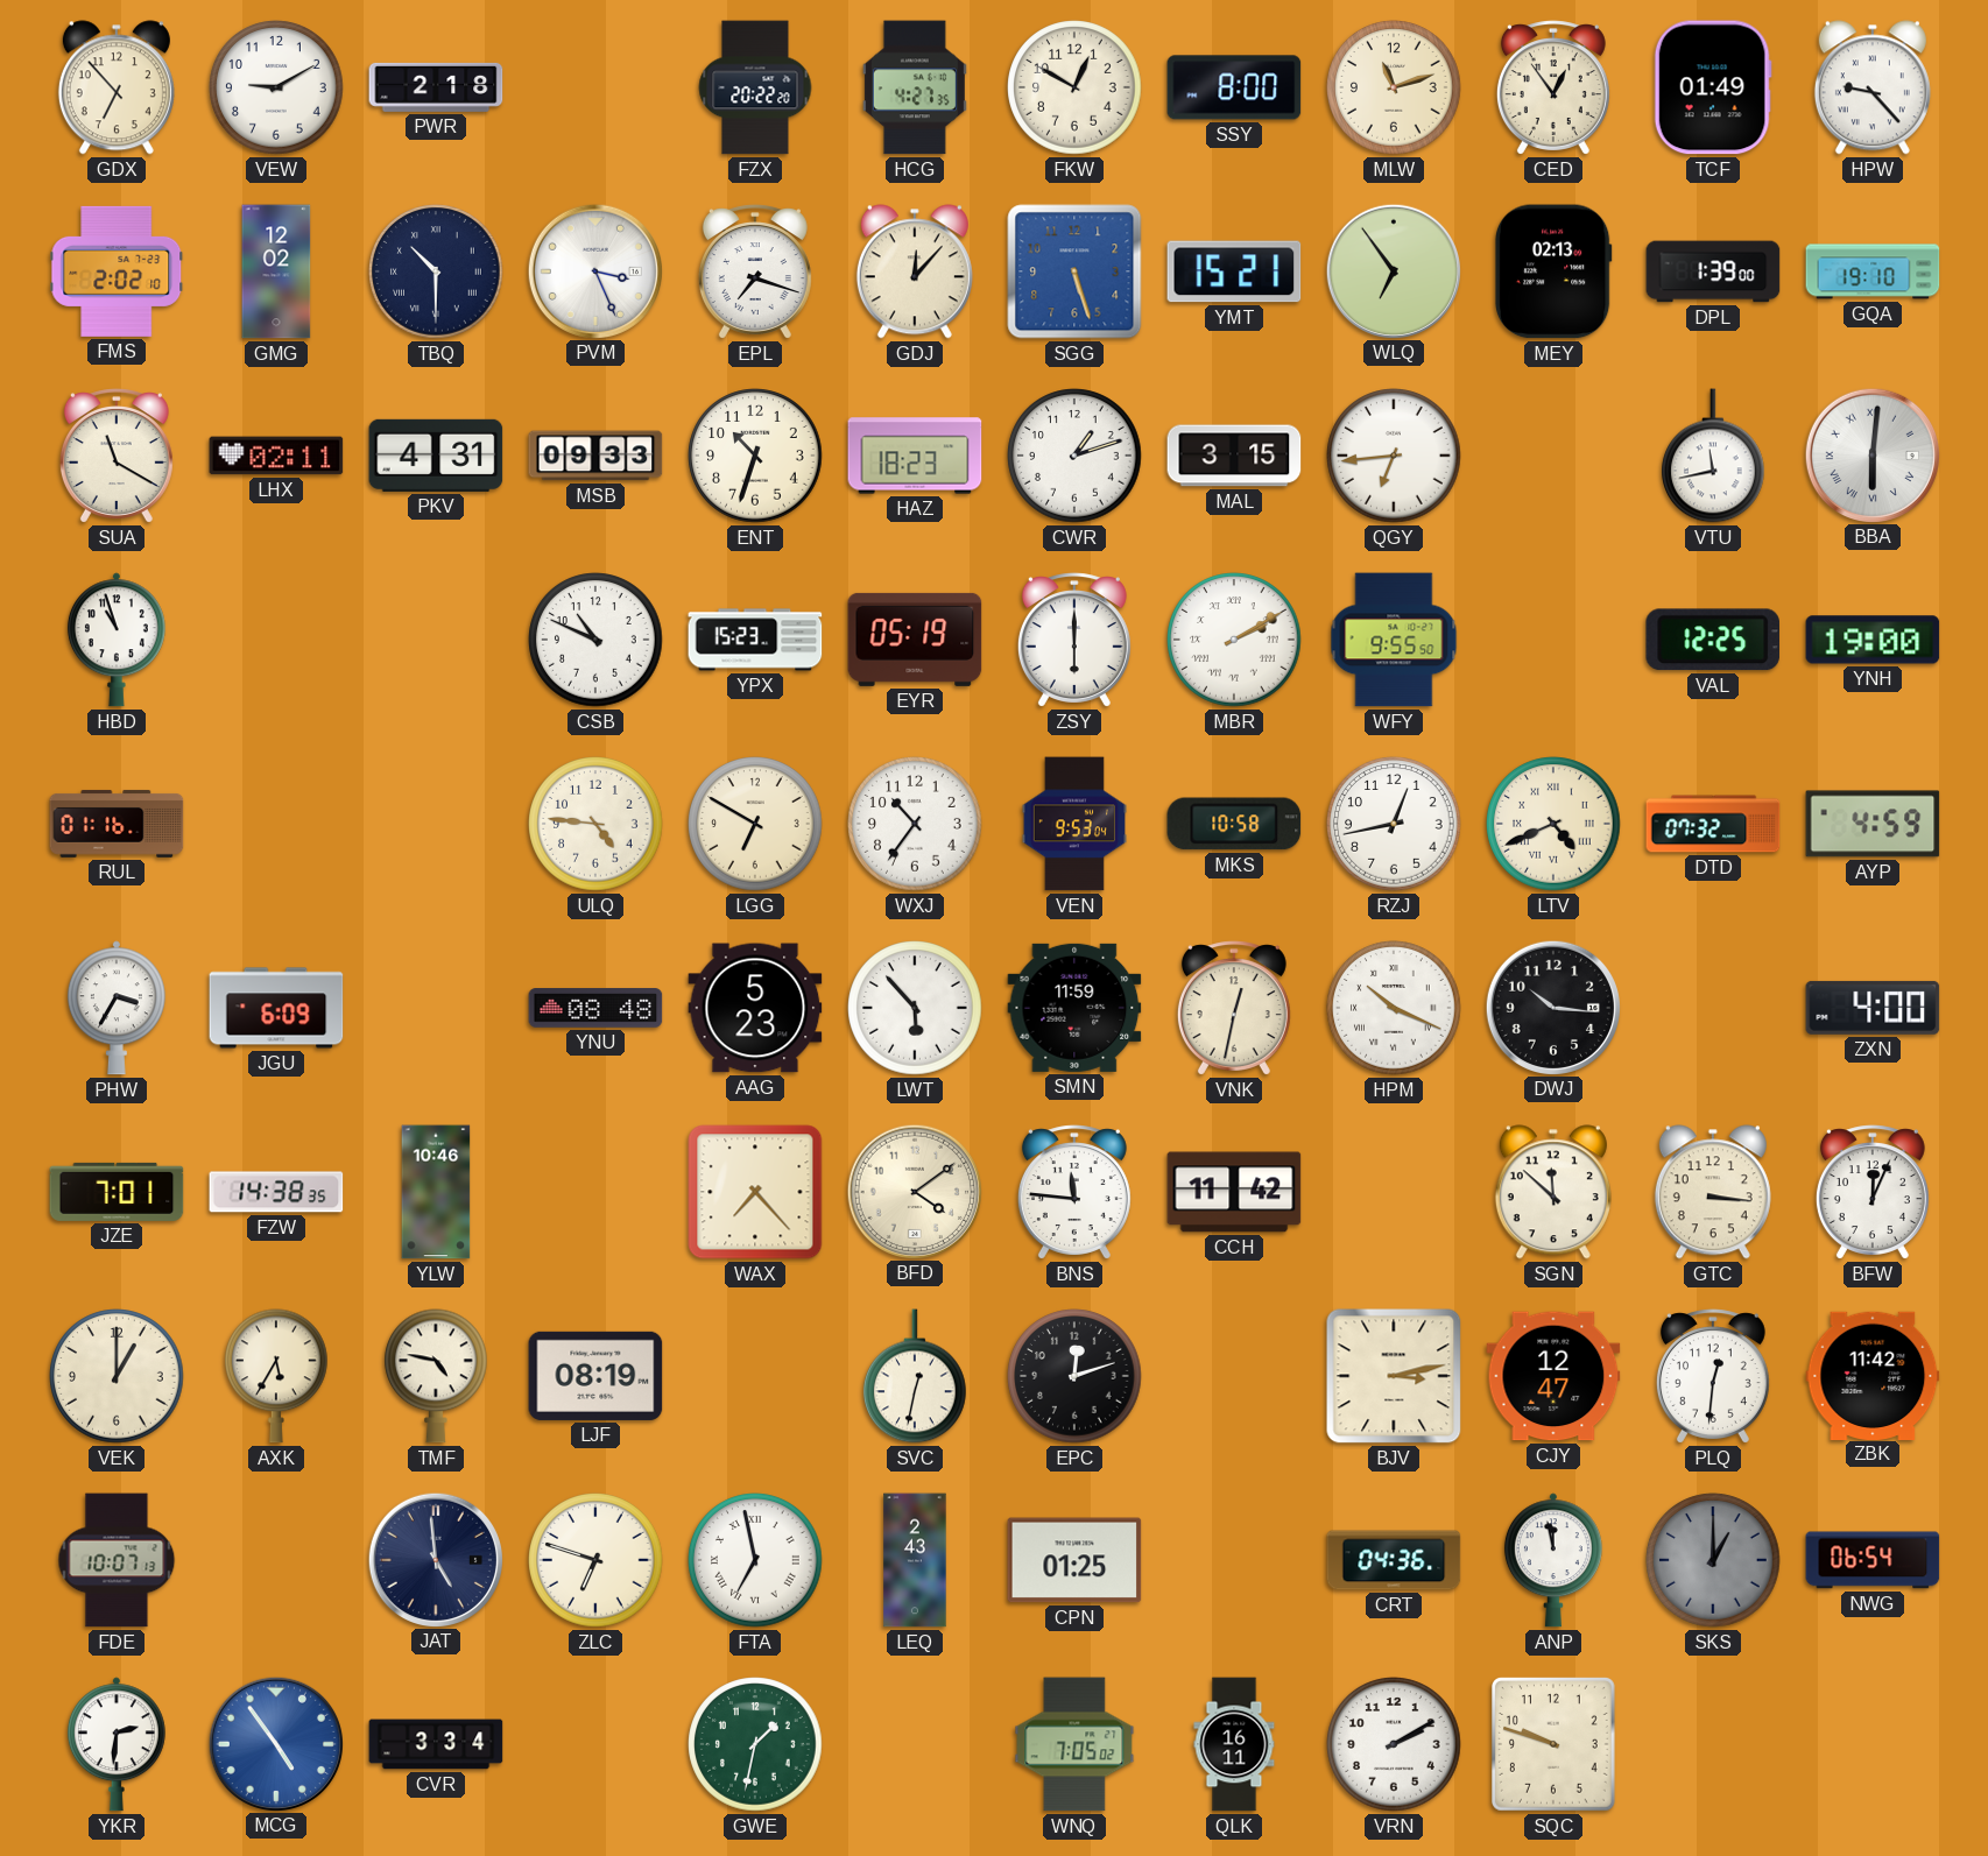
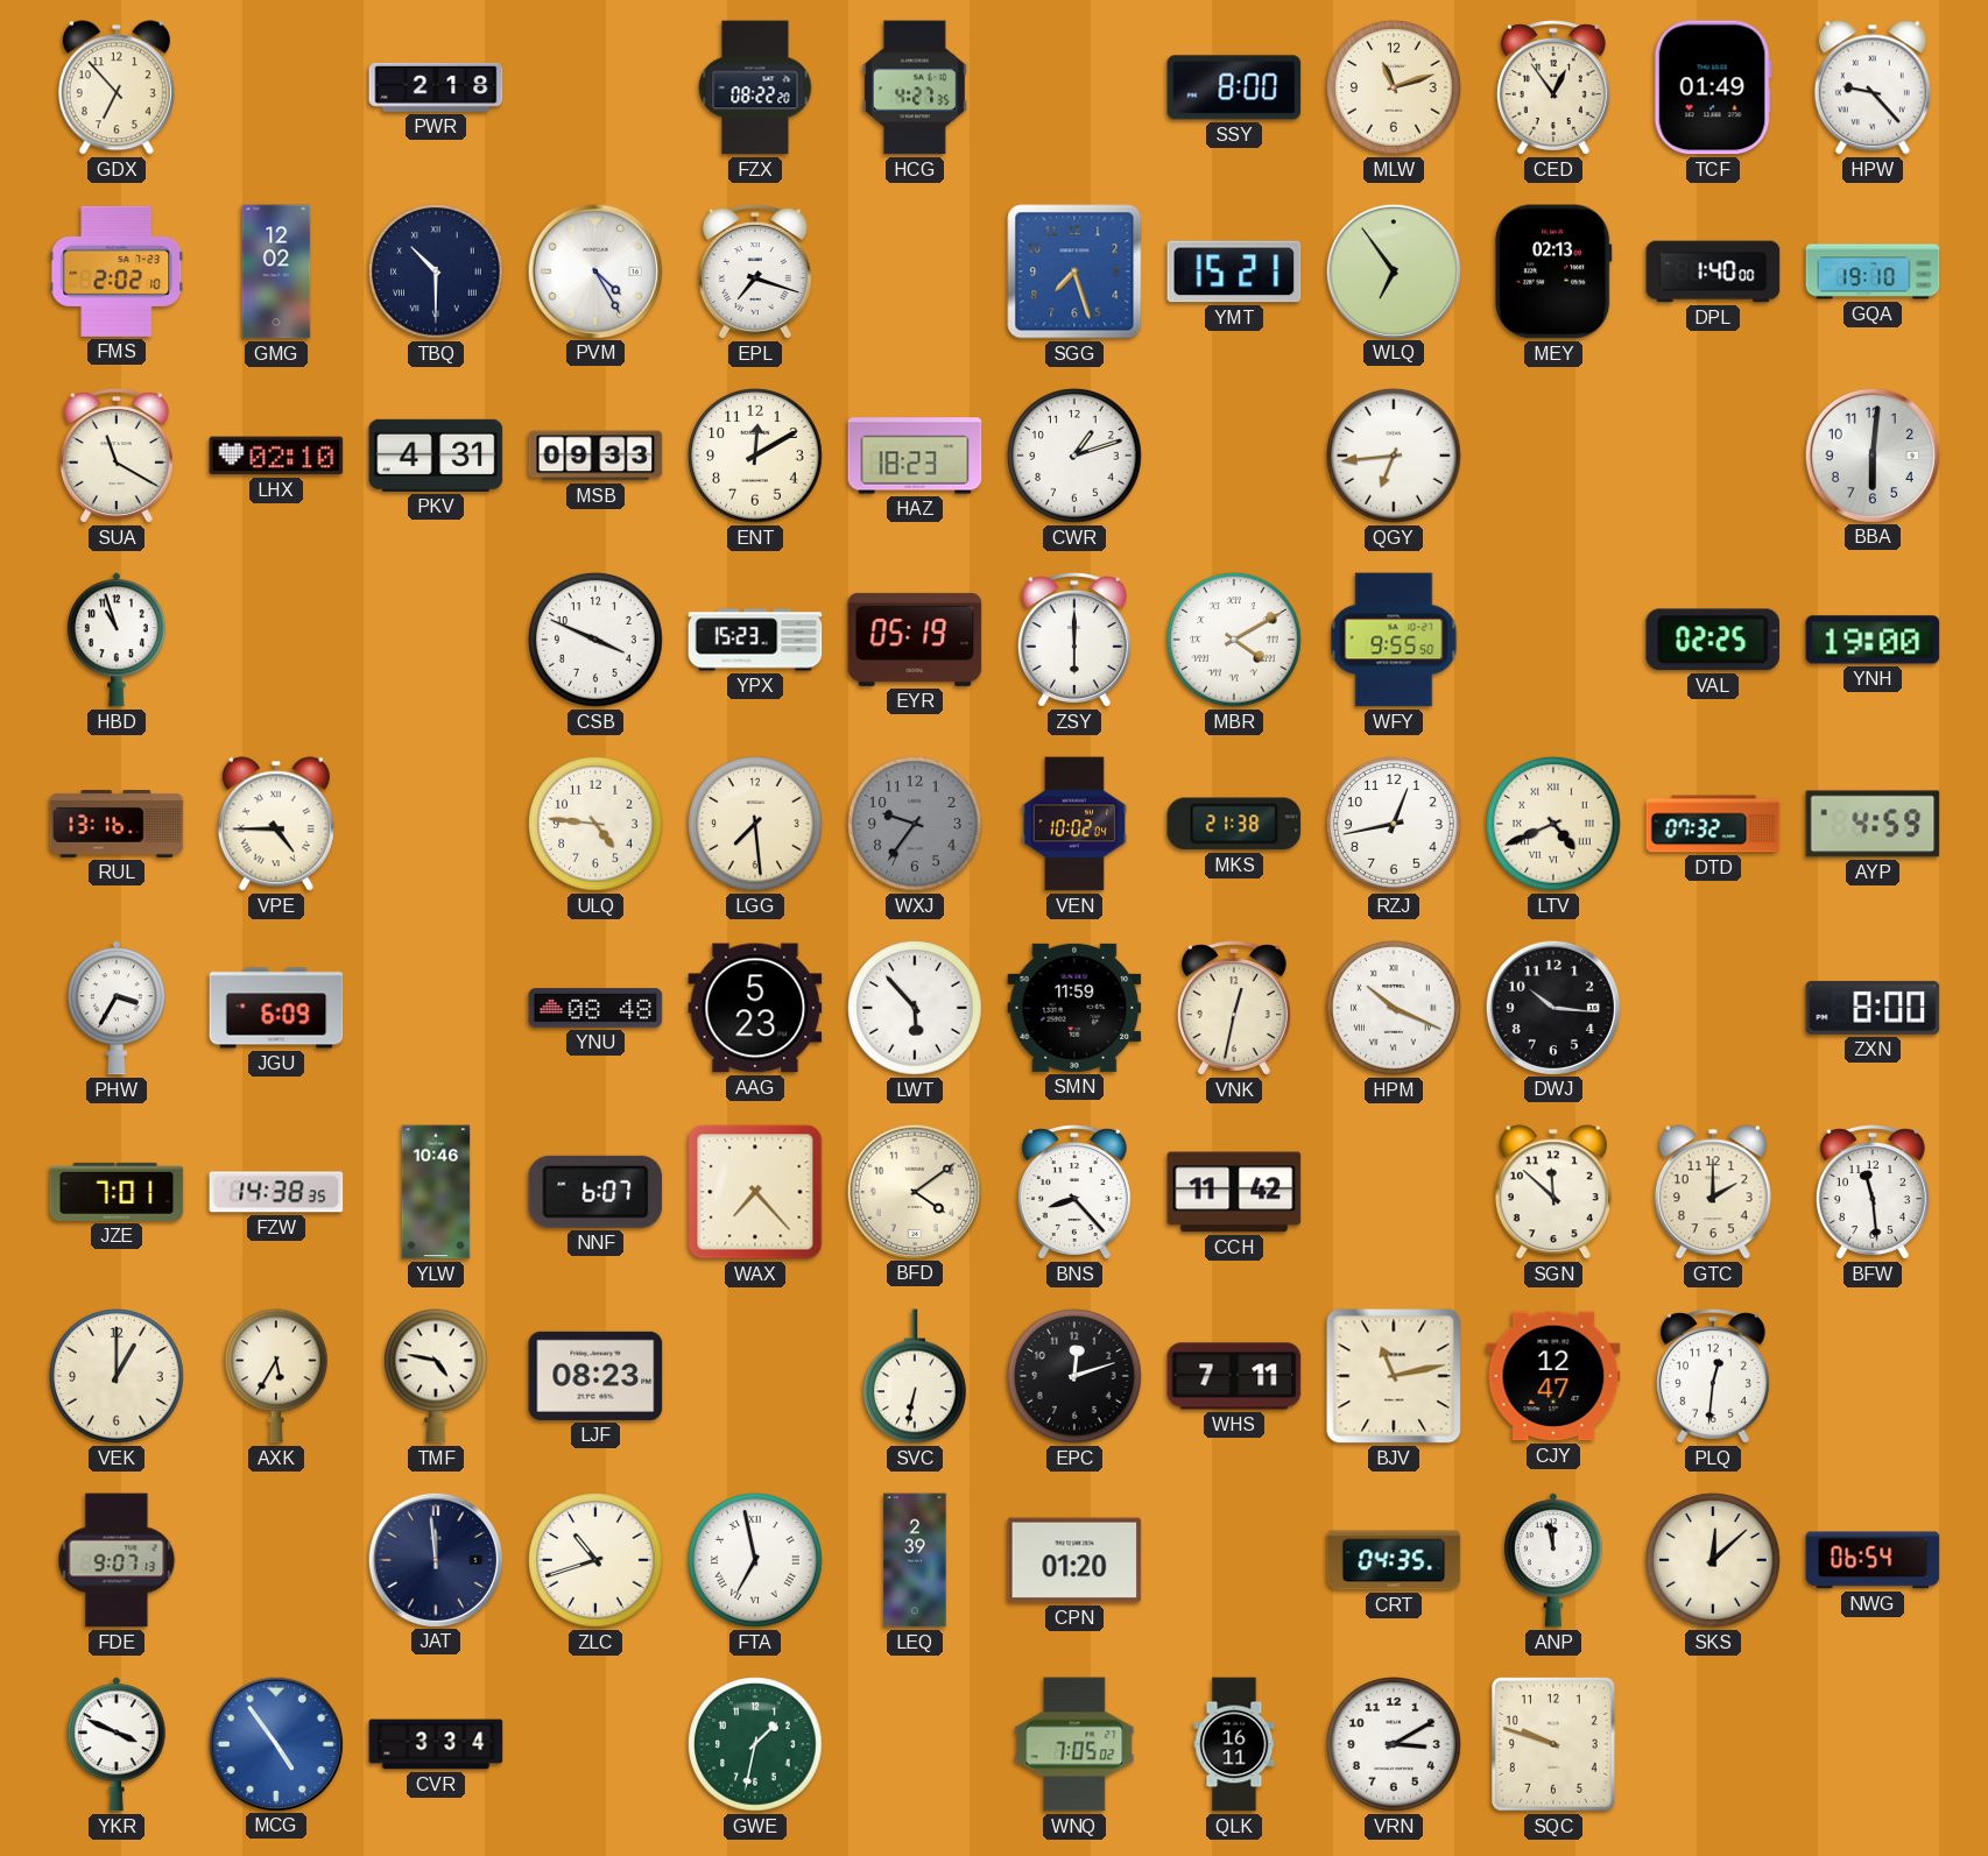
VEW: 9:10 -> none (276, 87)
FZX: 20:22 -> 08:22 (755, 87)
FKW: 12:50 -> none (1074, 87)
PVM: 3:26 -> 4:25 (594, 270)
GDJ: 12:07 -> none (915, 271)
SGG: 5:27 -> 7:27 (1074, 271)
DPL: 1:39 -> 1:40 (1713, 271)
LHX: 02:11 -> 02:10 (276, 456)
ENT: 10:33 -> 12:10 (755, 456)
MAL: 3:15 -> none (1234, 456)
VTU: 11:43 -> none (1714, 456)
BBA numerals: Roman -> Arabic (1871, 454)
CSB: 10:49 -> 3:49 (595, 640)
MBR: 2:10 -> 4:10 (1234, 640)
VAL: 12:25 -> 02:25 (1712, 640)
RUL: 01:16 -> 13:16 (117, 824)
VPE: none -> 4:45 (276, 824)
LGG: 6:50 -> 7:29 (755, 824)
WXJ: 10:36 -> 9:36 (915, 824)
WXJ dial: white -> grey (915, 824)
VEN: 9:53 -> 10:02 (1073, 824)
MKS: 10:58 -> 21:38 (1234, 824)
ZXN: 4:00 -> 8:00 (1873, 1008)
NNF: none -> 6:07 (595, 1192)
BNS: 11:46 -> 8:23 (1074, 1192)
GTC: 3:16 -> 2:00 (1713, 1192)
BFW: 12:04 -> 11:29 (1873, 1192)
LJF: 08:19 -> 08:23 (595, 1376)
SVC: 12:32 -> 6:32 (916, 1376)
WHS: none -> 7:11 (1234, 1376)
BJV: 3:13 -> 11:13 (1394, 1376)
ZBK: 11:42 -> none (1873, 1375)
FDE: 10:07 -> 9:07 (117, 1560)
JAT: 4:59 -> 11:59 (435, 1559)
ZLC: 6:48 -> 10:42 (595, 1560)
LEQ: 2:43 -> 2:39 (915, 1560)
CPN: 01:25 -> 01:20 (1074, 1560)
CRT: 04:36 -> 04:35 (1394, 1560)
SKS: 1:00 -> 12:08 (1713, 1560)
SKS dial: grey -> cream (1713, 1560)
YKR: 2:31 -> 3:49 (117, 1744)
VRN: 2:10 -> 3:10 (1394, 1744)
